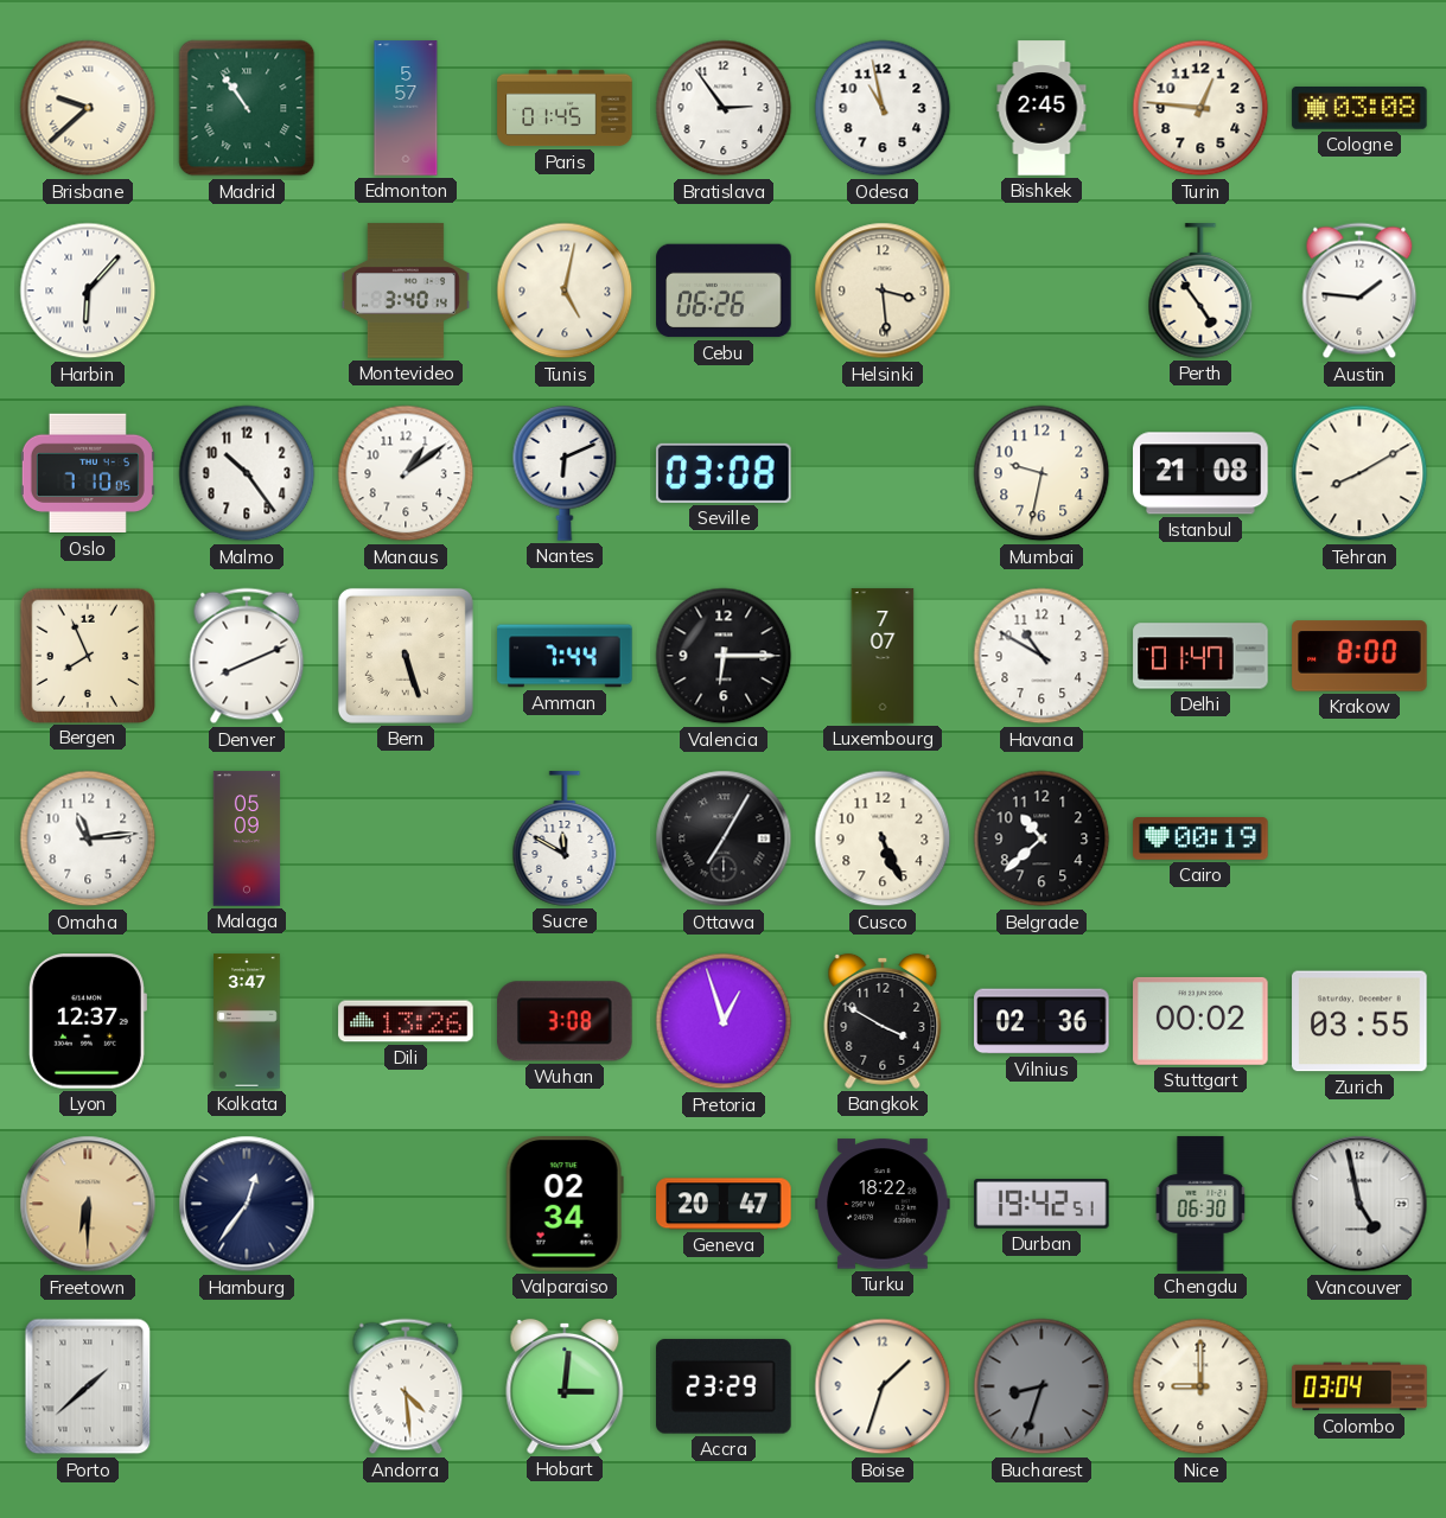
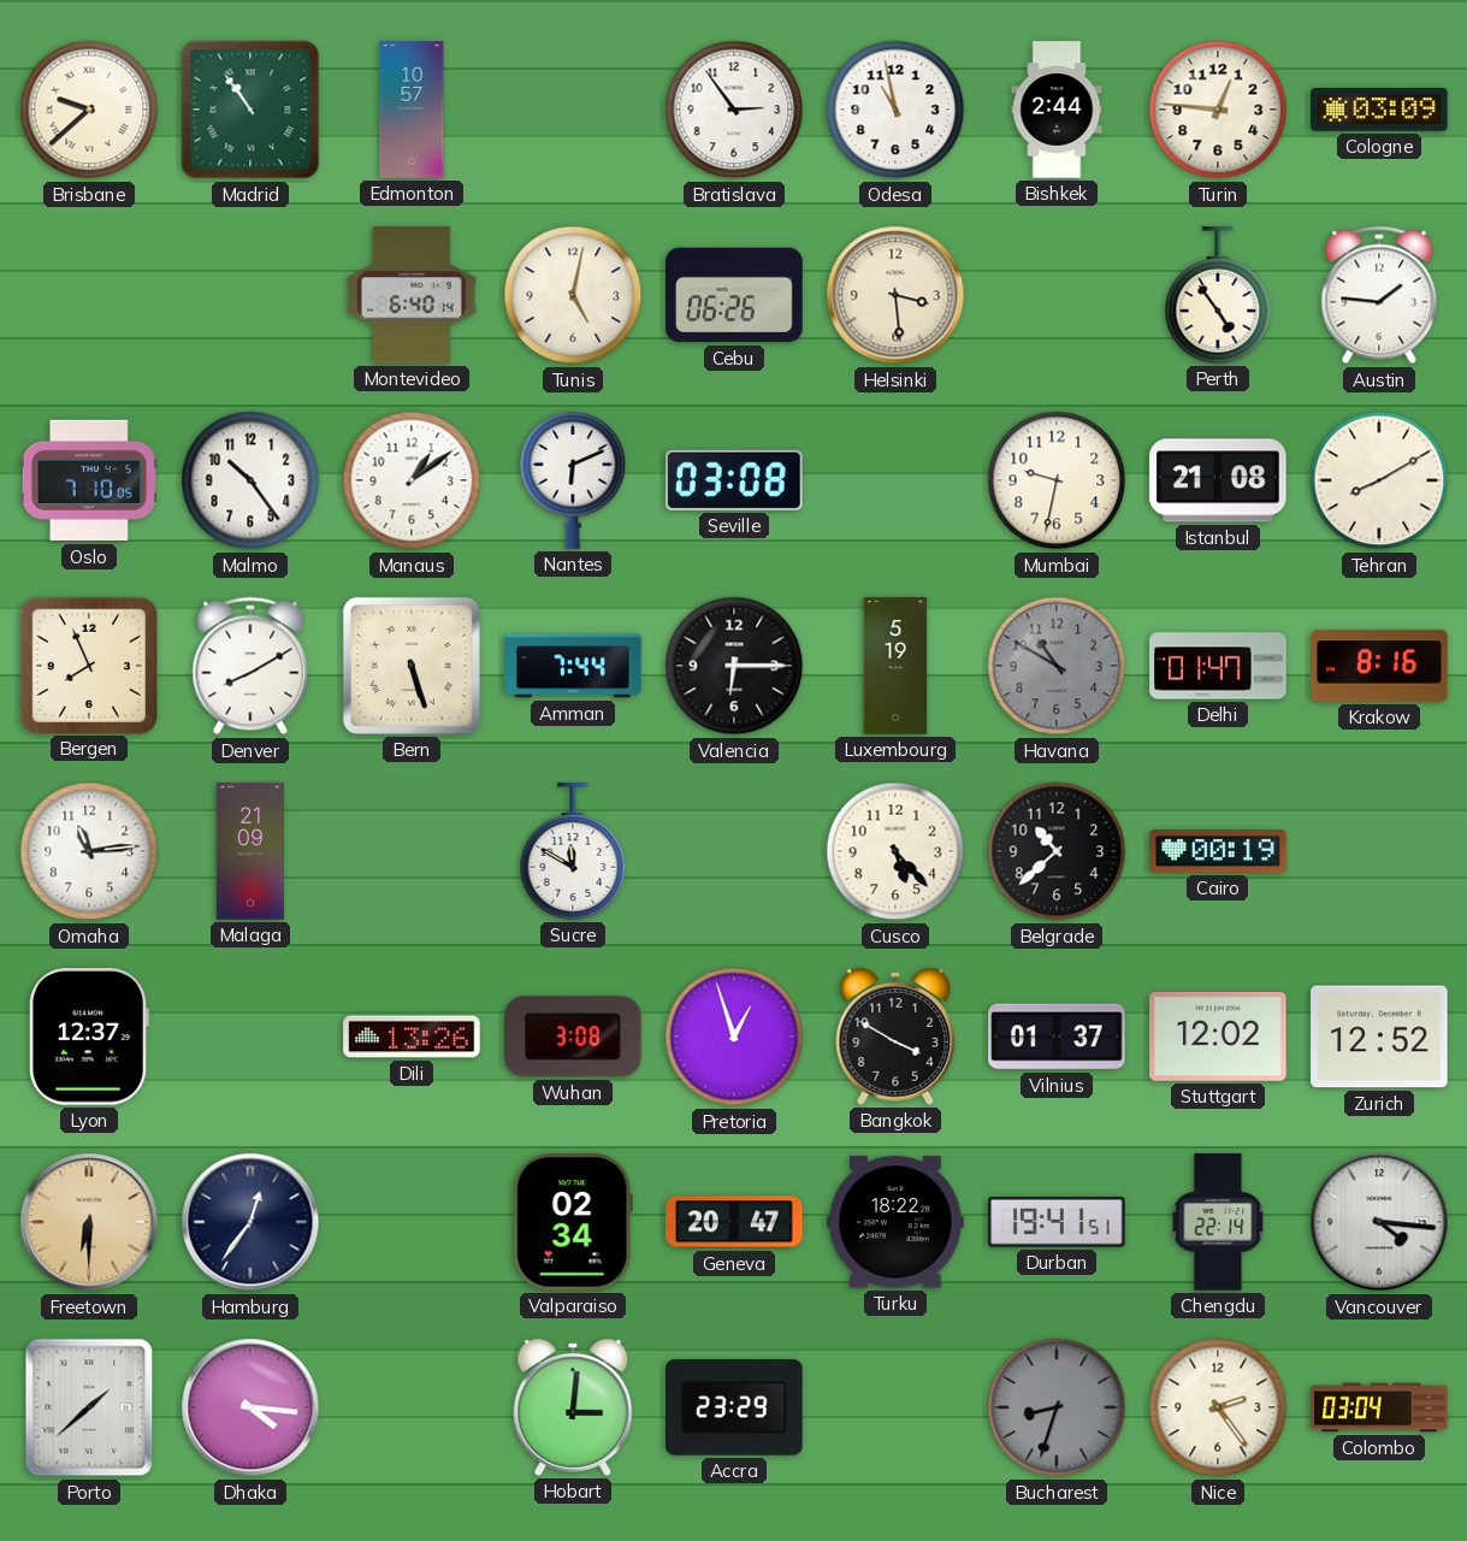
Edmonton: 5:57 -> 10:57 (412, 110)
Paris: 01:45 -> none (565, 108)
Bishkek: 2:45 -> 2:44 (1057, 110)
Cologne: 03:08 -> 03:09 (1379, 111)
Harbin: 6:07 -> none (88, 291)
Montevideo: 3:40 -> 6:40 (412, 295)
Denver: 8:11 -> 8:10 (250, 666)
Luxembourg: 7:07 -> 5:19 (895, 666)
Havana dial: white -> grey (1057, 666)
Krakow: 8:00 -> 8:16 (1379, 666)
Malaga: 05:09 -> 21:09 (250, 851)
Ottawa: 7:05 -> none (724, 838)
Cusco: 5:26 -> 5:23 (895, 851)
Kolkata: 3:47 -> none (247, 1021)
Vilnius: 02:36 -> 01:37 (1057, 1037)
Stuttgart: 00:02 -> 12:02 (1218, 1037)
Zurich: 03:55 -> 12:52 (1379, 1037)
Durban: 19:42 -> 19:41 (1057, 1223)
Chengdu: 06:30 -> 22:14 (1218, 1222)
Vancouver: 4:58 -> 4:16 (1379, 1222)
Dhaka: none -> 4:16 (250, 1407)
Andorra: 4:29 -> none (406, 1386)
Boise: 1:33 -> none (883, 1386)
Nice: 9:00 -> 2:24 (1218, 1407)
